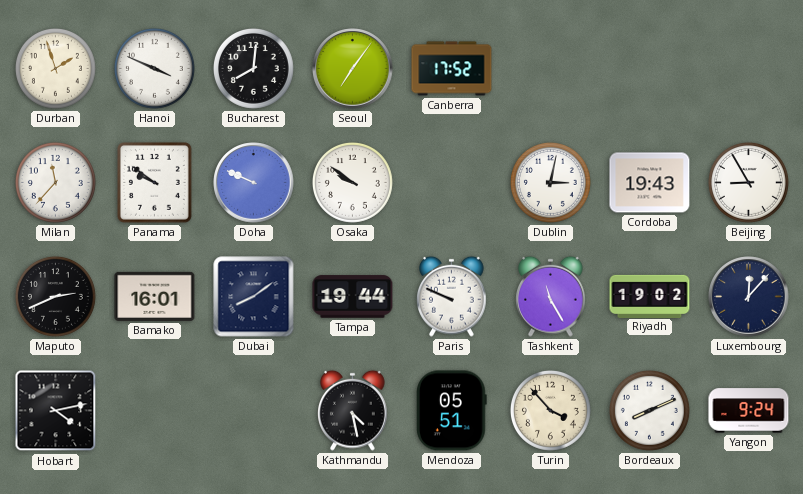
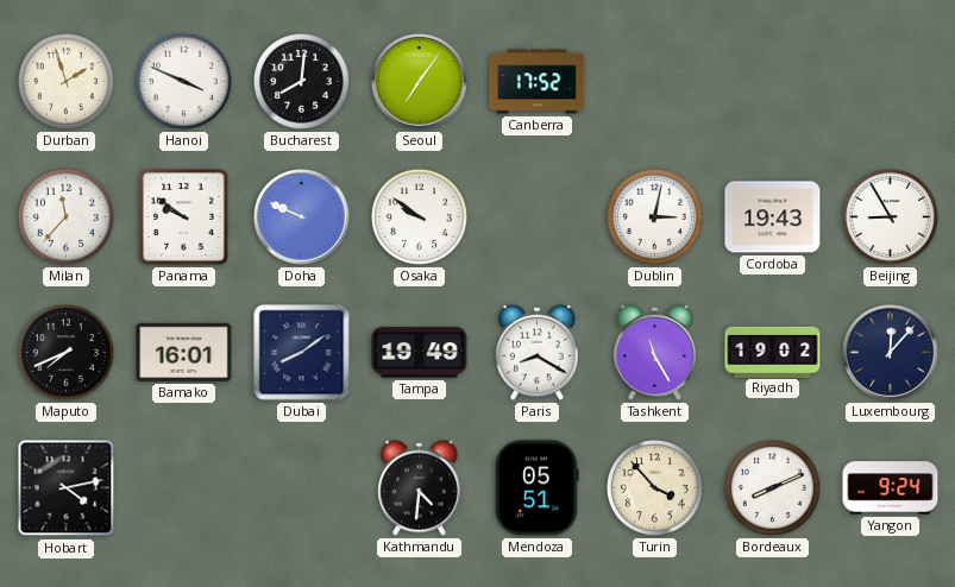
Maputo: 2:41 -> 7:41 (65, 352)
Tampa: 19:44 -> 19:49 (420, 353)
Paris: 9:49 -> 8:20 (538, 352)
Kathmandu: 4:28 -> 4:31 (420, 487)
